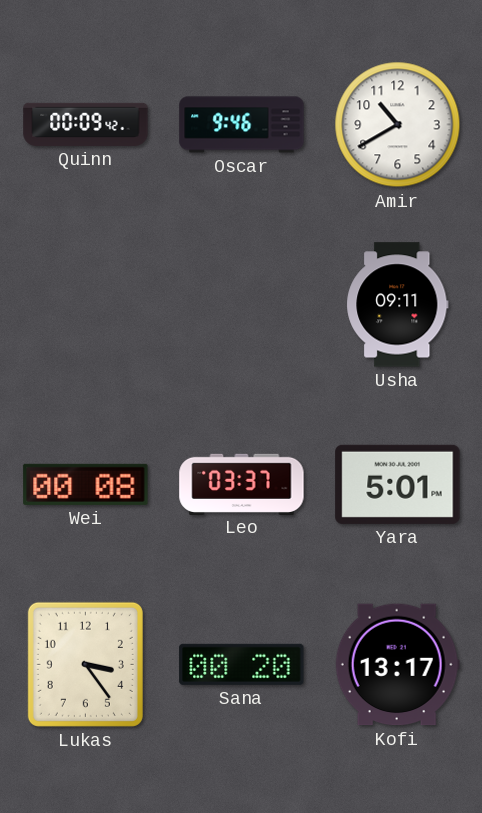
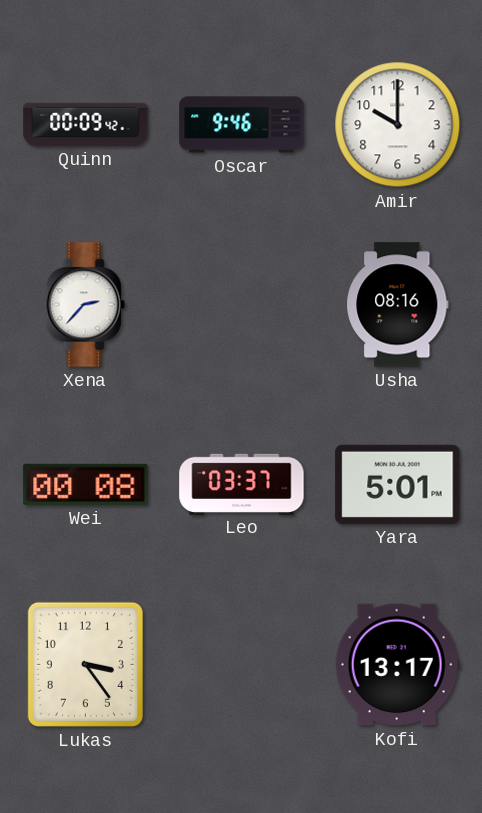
Amir: 10:40 -> 10:00 (398, 125)
Xena: none -> 2:37 (85, 305)
Usha: 09:11 -> 08:16 (398, 305)
Sana: 00:20 -> none (242, 664)
